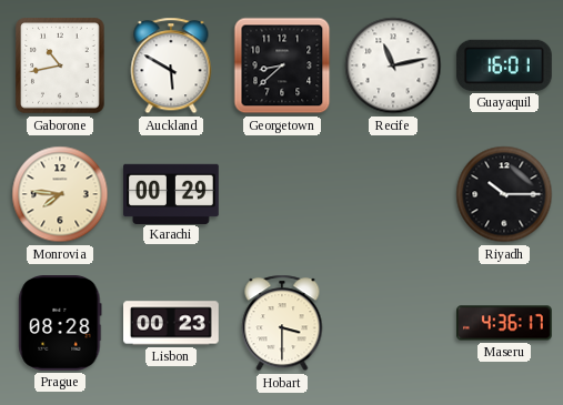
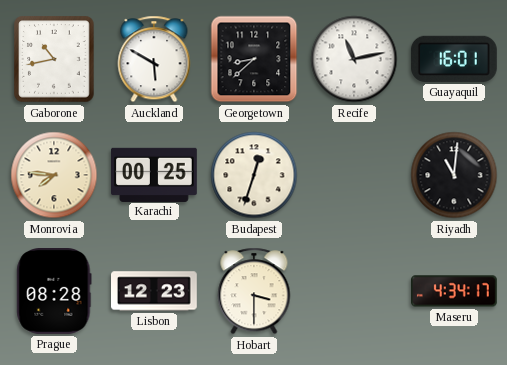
Karachi: 00:29 -> 00:25 (155, 174)
Budapest: none -> 12:33 (254, 175)
Riyadh: 10:15 -> 11:01 (454, 175)
Lisbon: 00:23 -> 12:23 (155, 291)
Maseru: 4:36 -> 4:34 (455, 291)
